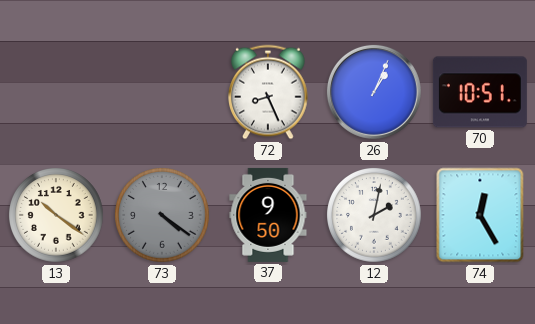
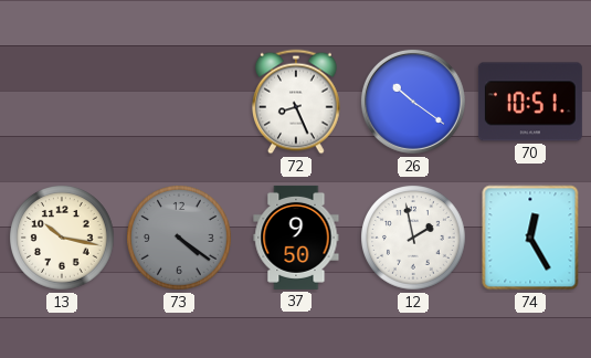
26: 1:04 -> 10:21 (413, 102)
13: 10:21 -> 10:17 (63, 239)
12: 2:02 -> 1:58 (414, 239)
